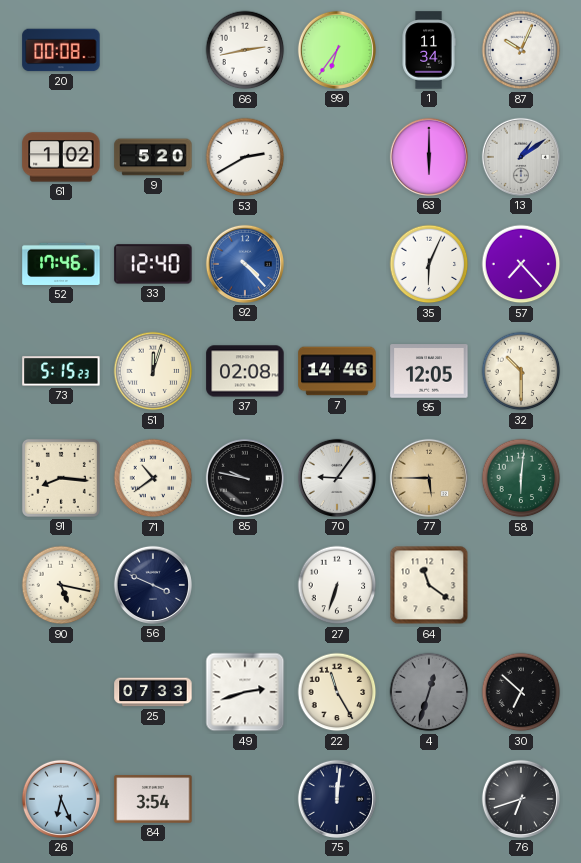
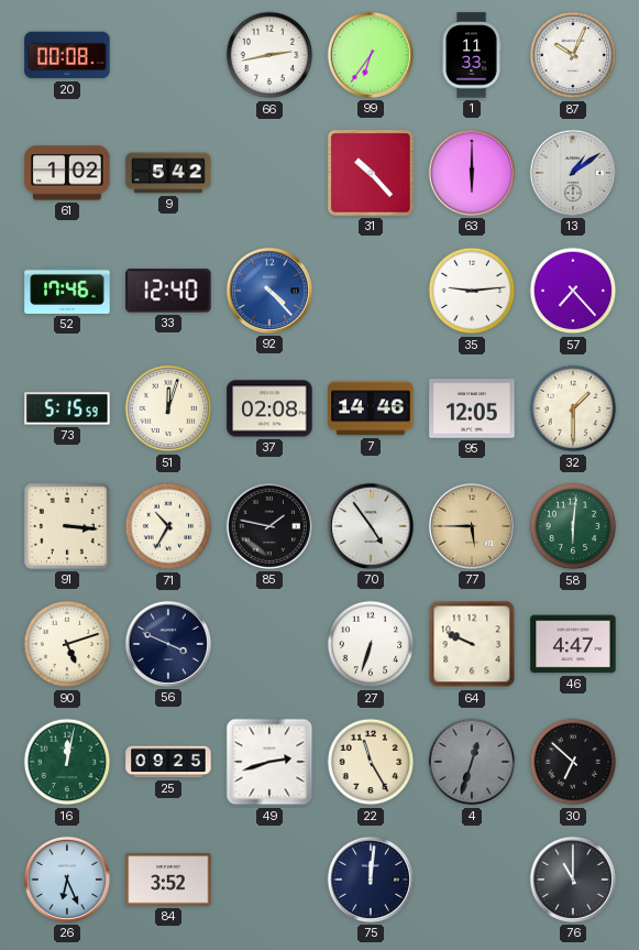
1: 11:34 -> 11:33 (472, 55)
9: 5:20 -> 5:42 (168, 173)
53: 2:40 -> none (245, 157)
31: none -> 10:23 (371, 173)
35: 6:04 -> 9:14 (472, 291)
73: 5:15:23 -> 5:15:59 (67, 408)
32: 10:30 -> 1:30 (573, 408)
91: 8:16 -> 3:16 (67, 526)
71: 10:39 -> 10:35 (168, 526)
85: 9:47 -> 1:47 (269, 526)
70: 9:06 -> 4:54 (371, 526)
90: 5:17 -> 5:12 (67, 644)
64: 11:21 -> 9:49 (472, 644)
46: none -> 4:47 (573, 644)
16: none -> 12:02 (67, 762)
25: 07:33 -> 09:25 (168, 762)
84: 3:54 -> 3:52 (168, 880)
76: 6:42 -> 11:00 (573, 880)
